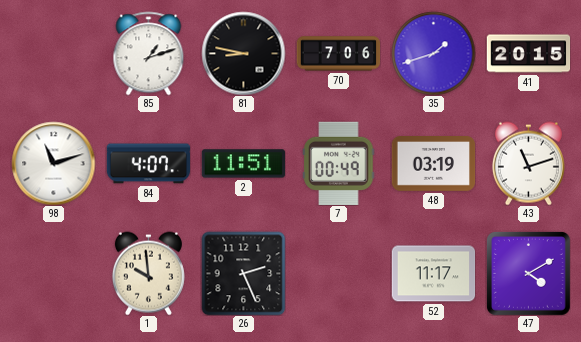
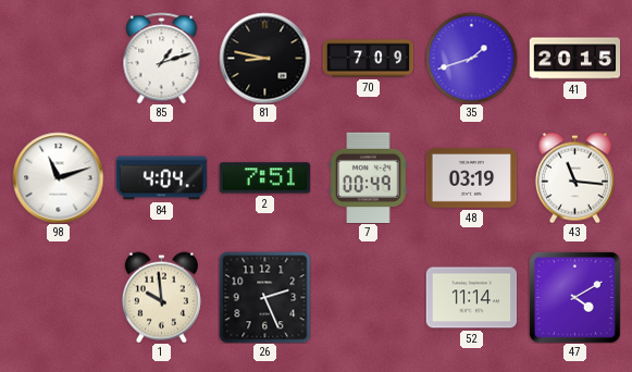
70: 7:06 -> 7:09 (368, 59)
84: 4:07 -> 4:04 (161, 178)
2: 11:51 -> 7:51 (264, 178)
43: 11:12 -> 11:16 (574, 177)
52: 11:17 -> 11:14 (471, 298)
